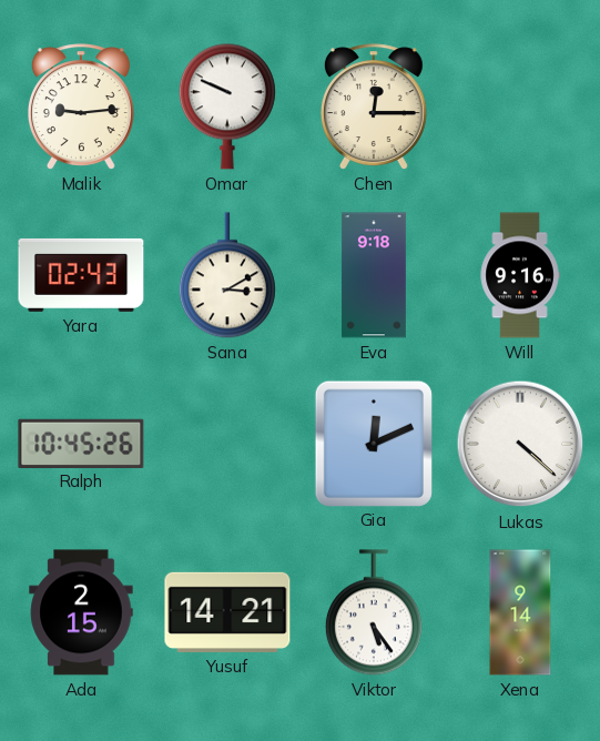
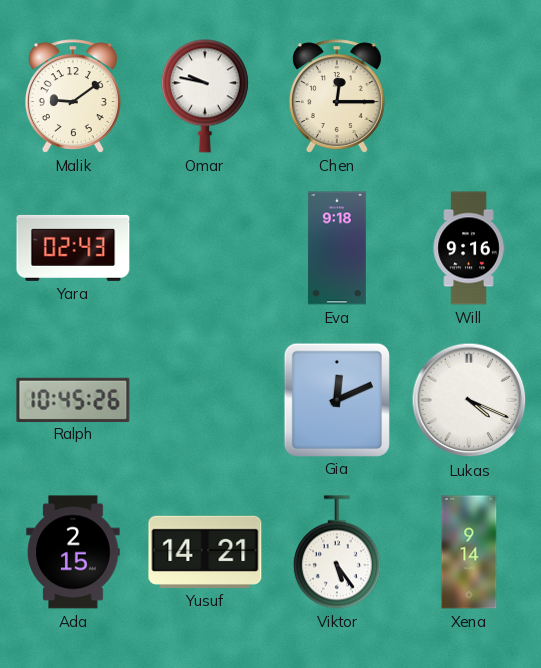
Malik: 9:14 -> 9:09 (73, 96)
Omar: 9:49 -> 9:47 (205, 96)
Sana: 3:10 -> none (227, 275)
Lukas: 4:22 -> 4:19 (469, 400)
